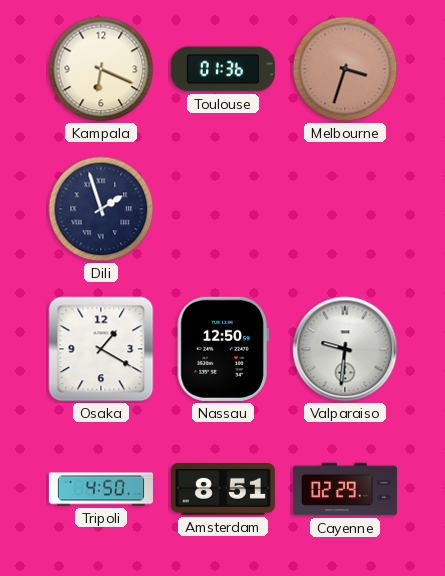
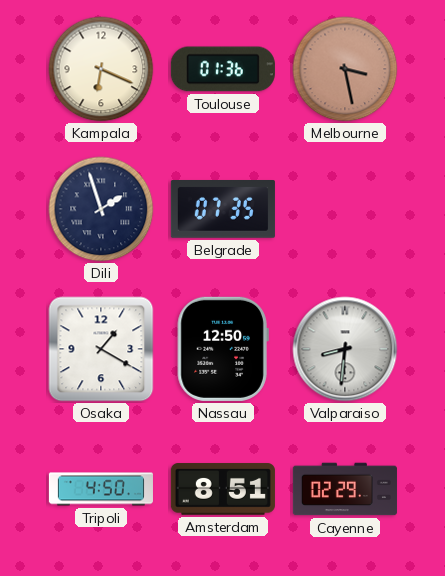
Melbourne: 3:33 -> 3:28 (345, 69)
Belgrade: none -> 07:35 (223, 210)
Valparaiso: 9:31 -> 8:31 (345, 349)
